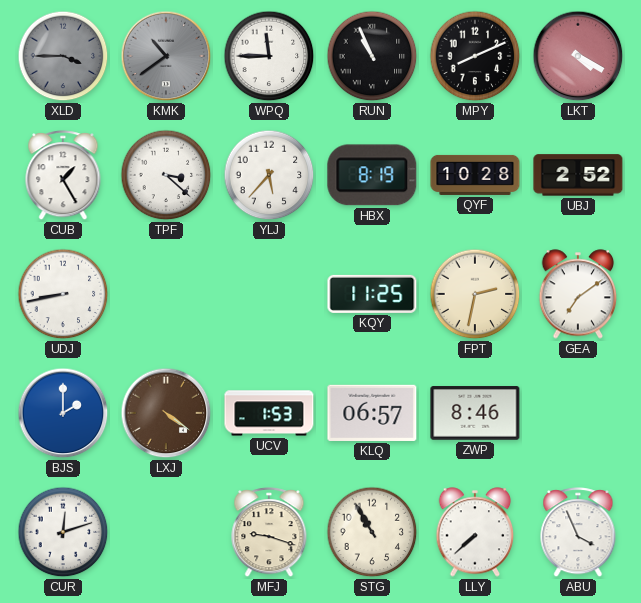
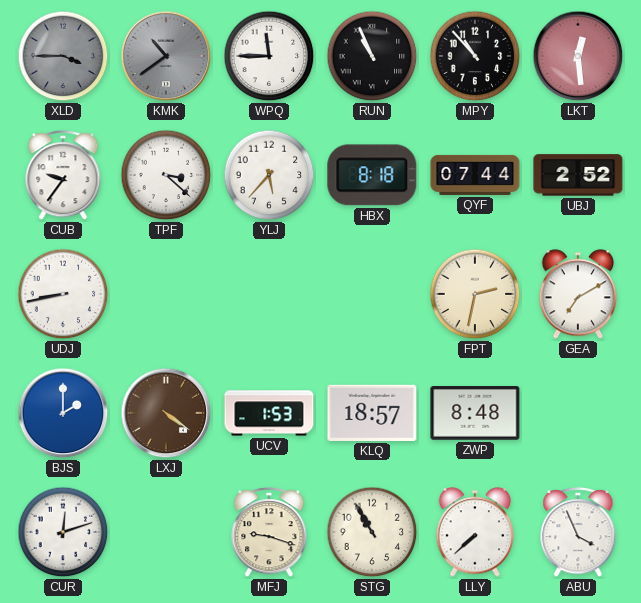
MPY: 8:11 -> 10:53 (475, 56)
LKT: 4:20 -> 12:29 (578, 56)
CUB: 1:25 -> 9:36 (63, 176)
HBX: 8:19 -> 8:18 (372, 175)
QYF: 10:28 -> 07:44 (475, 175)
KQY: 11:25 -> none (372, 294)
GEA: 7:09 -> 7:10 (578, 294)
KLQ: 06:57 -> 18:57 (372, 413)
ZWP: 8:46 -> 8:48 (475, 413)
